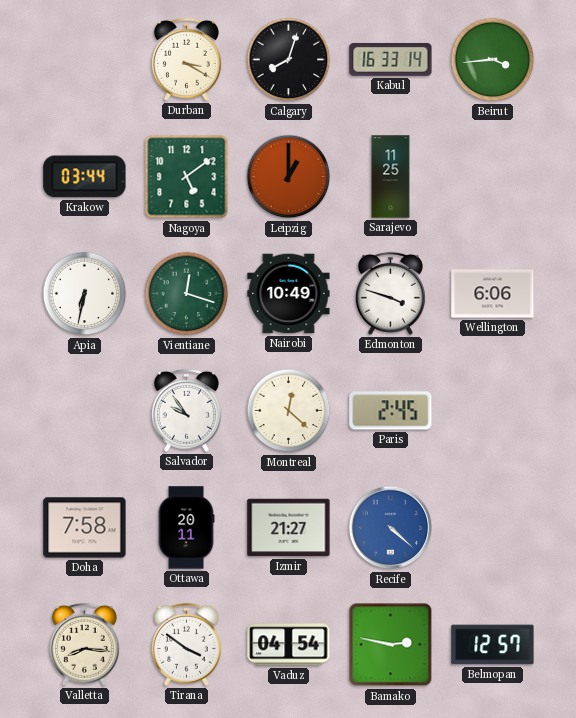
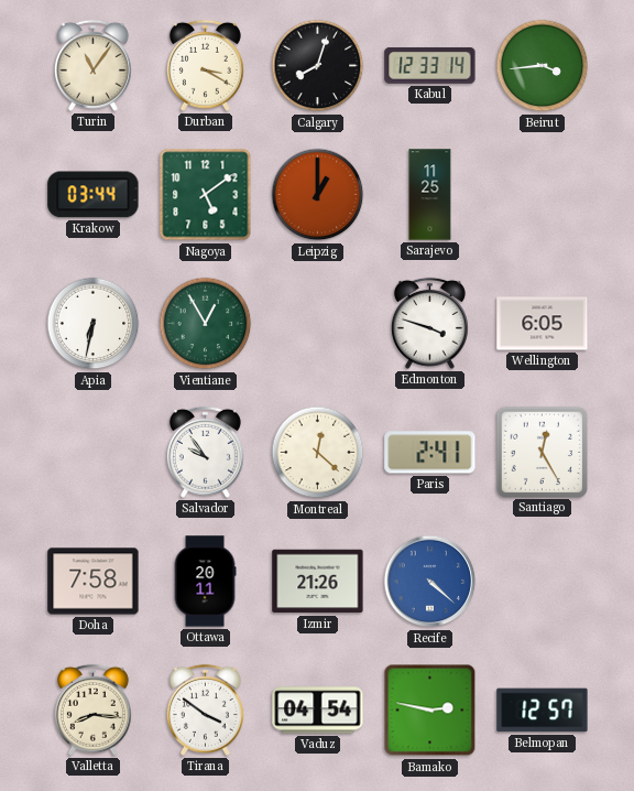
Turin: none -> 11:06 (92, 65)
Kabul: 16:33 -> 12:33 (430, 65)
Vientiane: 12:18 -> 12:55 (206, 324)
Nairobi: 10:49 -> none (289, 294)
Wellington: 6:06 -> 6:05 (543, 324)
Paris: 2:45 -> 2:41 (430, 453)
Santiago: none -> 12:25 (542, 452)
Izmir: 21:27 -> 21:26 (318, 582)
